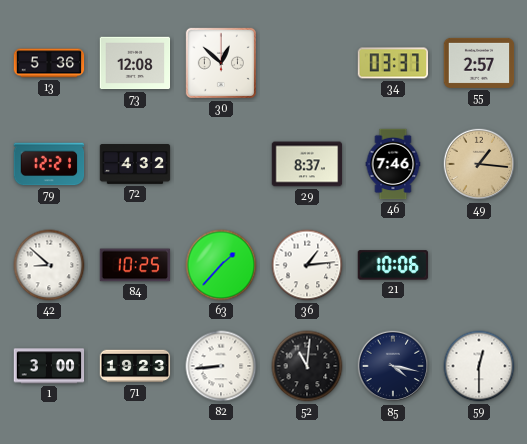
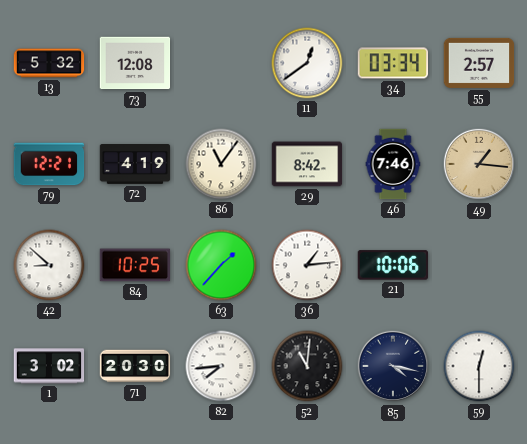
13: 5:36 -> 5:32 (49, 63)
30: 12:52 -> none (221, 63)
11: none -> 12:39 (307, 63)
34: 03:37 -> 03:34 (393, 63)
72: 4:32 -> 4:19 (135, 165)
86: none -> 11:06 (221, 164)
29: 8:37 -> 8:42 (307, 164)
1: 3:00 -> 3:02 (49, 366)
71: 19:23 -> 20:30 (135, 366)
82: 8:44 -> 7:44 (221, 366)
